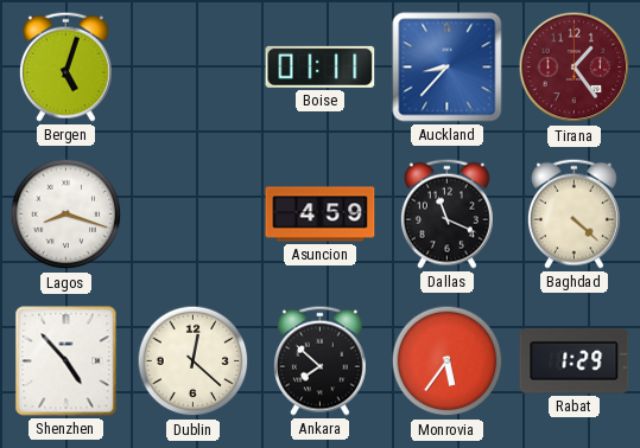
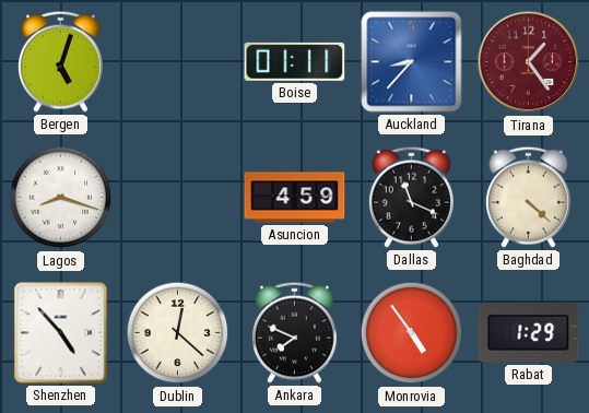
Ankara: 7:52 -> 7:49 (294, 332)
Monrovia: 5:36 -> 4:54 (412, 333)
